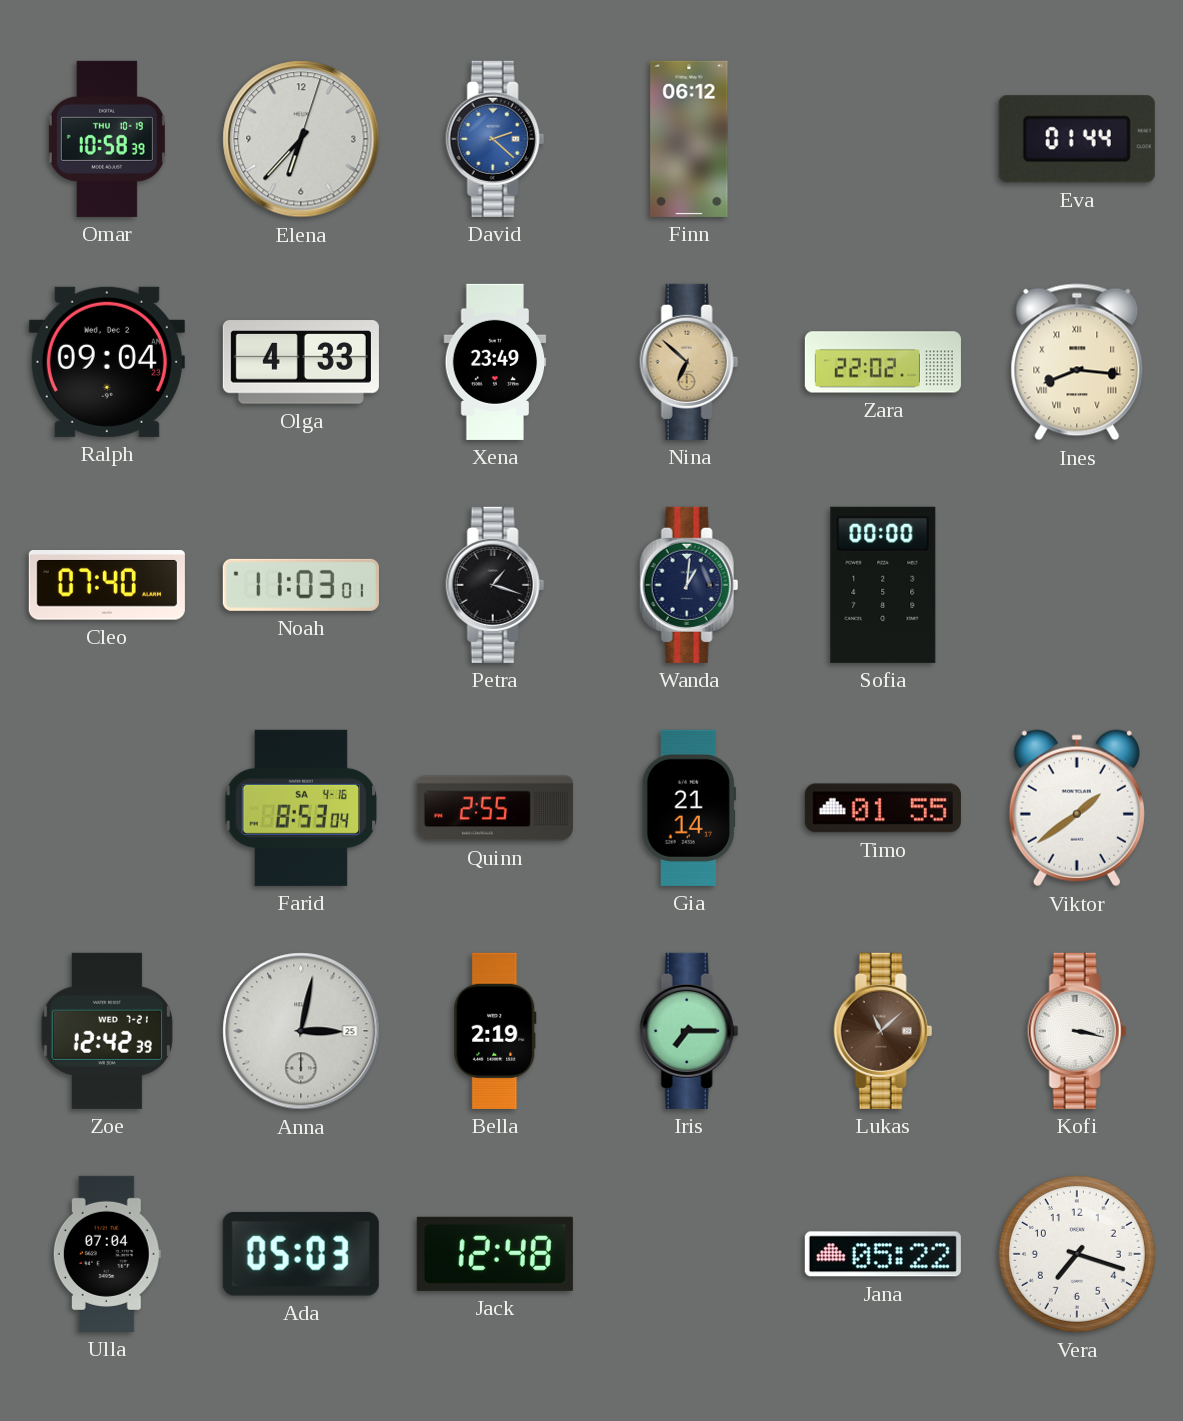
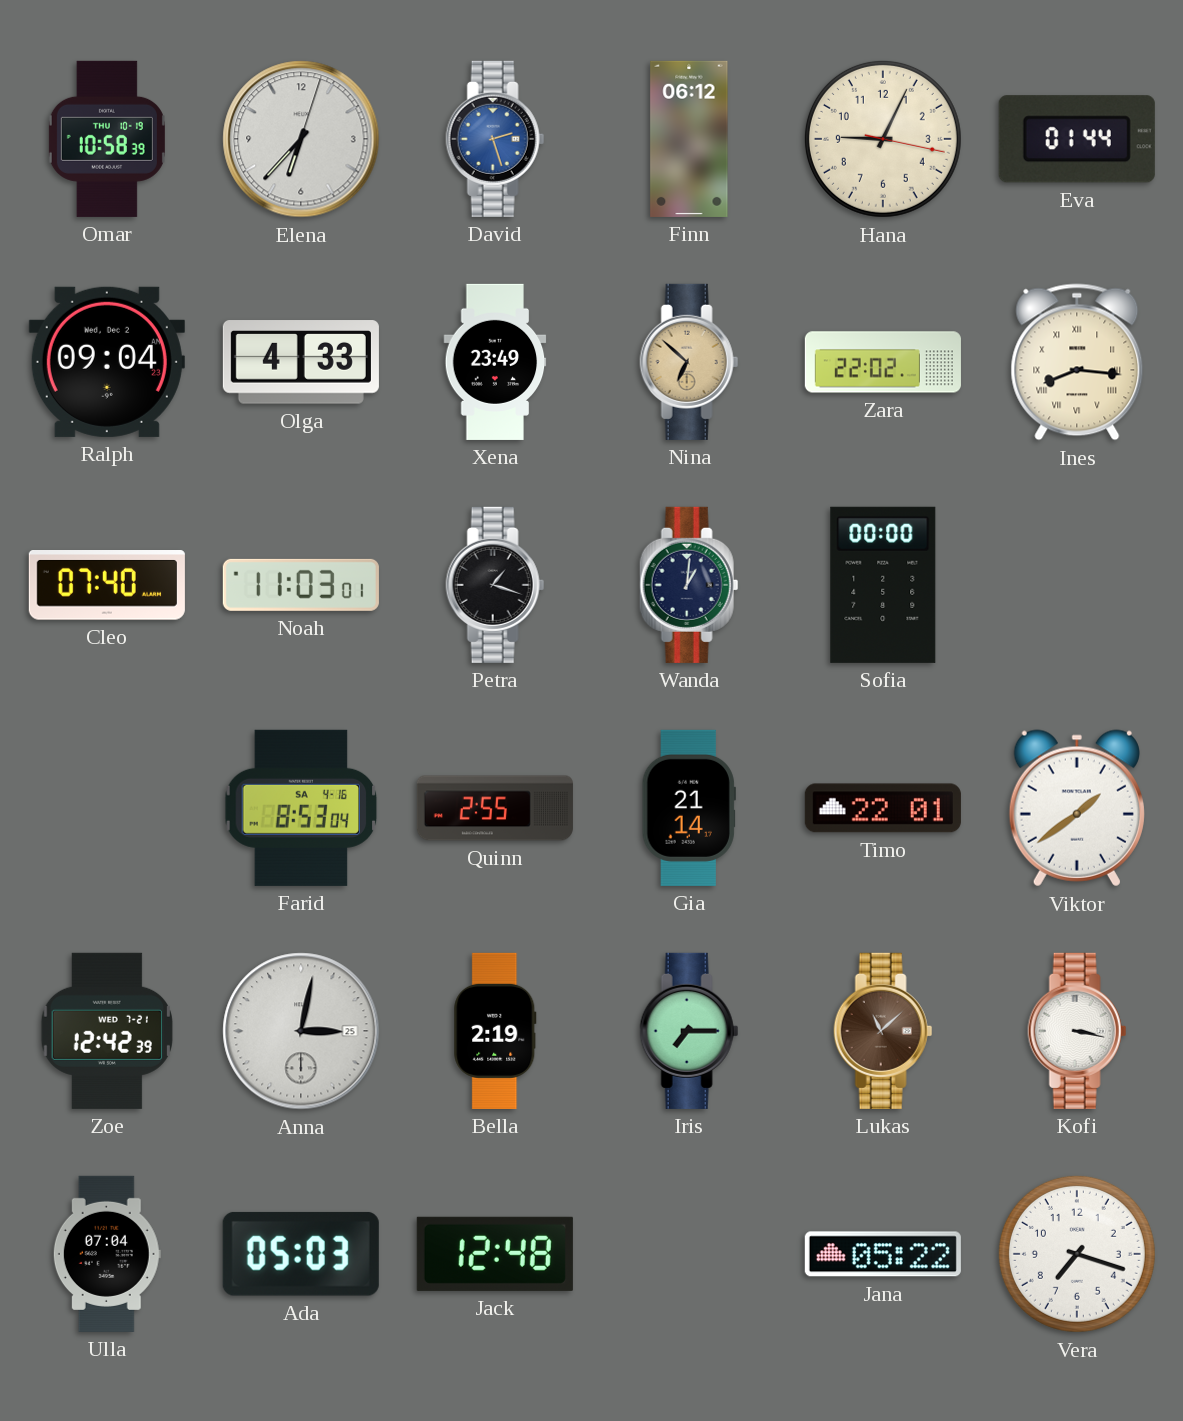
David: 2:22 -> 2:27 (495, 139)
Hana: none -> 9:04 (883, 139)
Timo: 01:55 -> 22:01 (883, 808)
